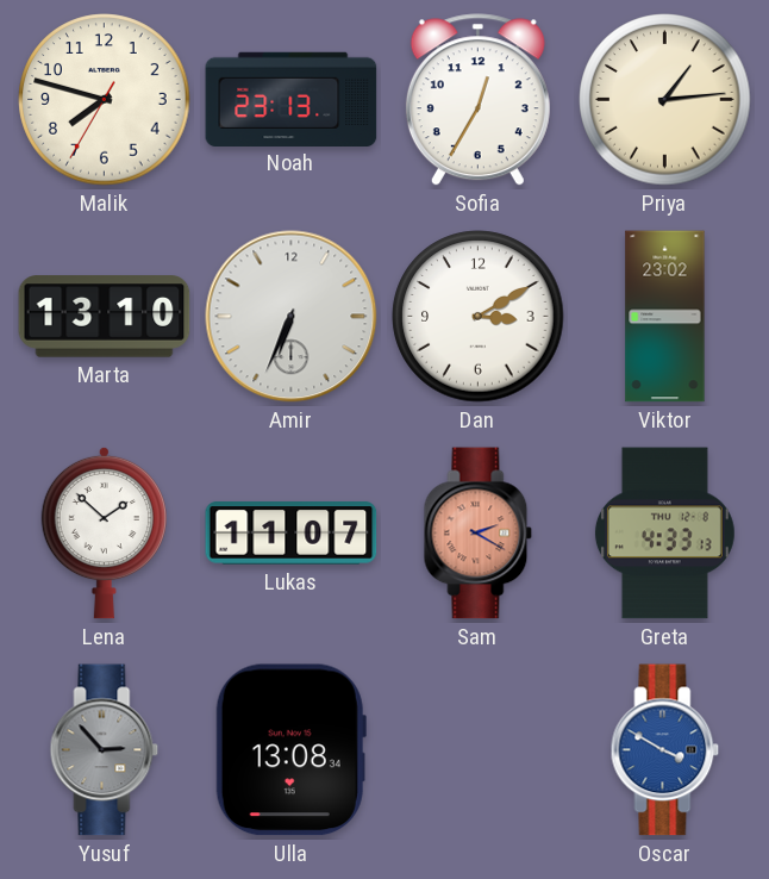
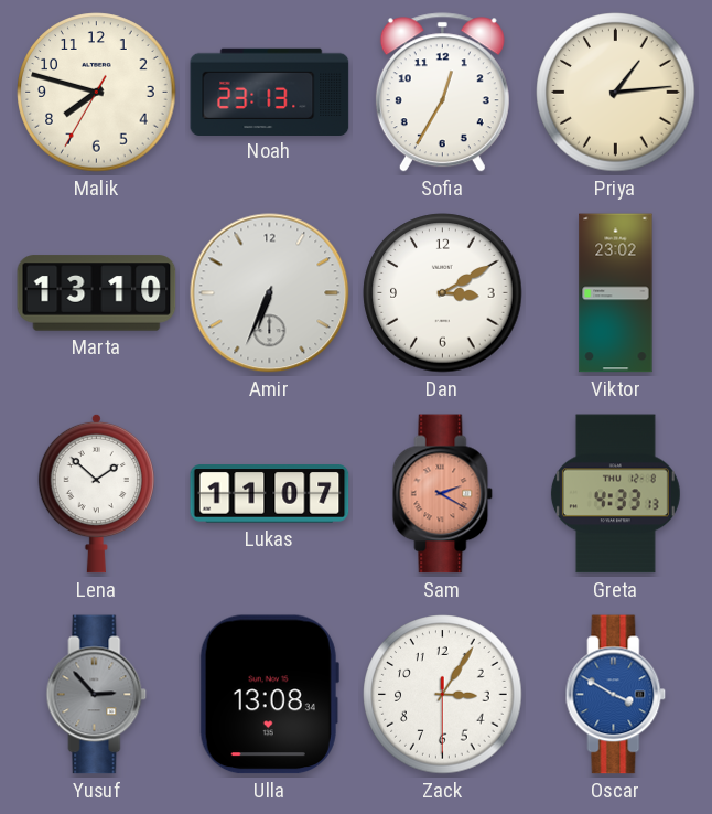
Zack: none -> 3:05 (443, 695)
